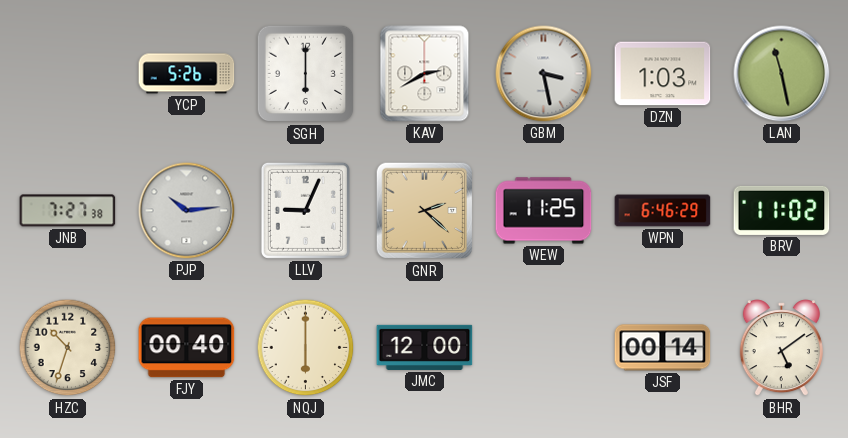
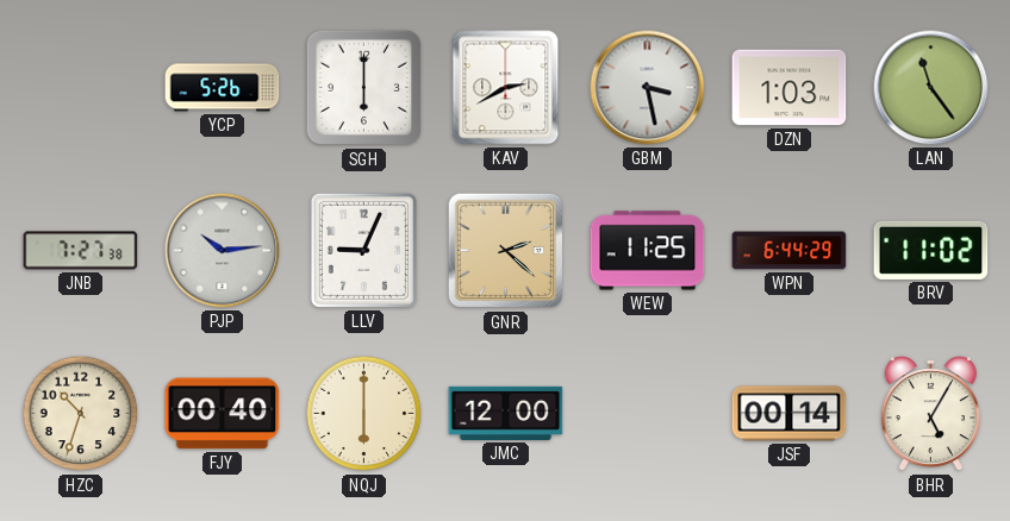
LAN: 11:28 -> 11:24 (931, 88)
WPN: 6:46 -> 6:44 (790, 251)
BHR: 5:09 -> 5:05 (930, 414)
